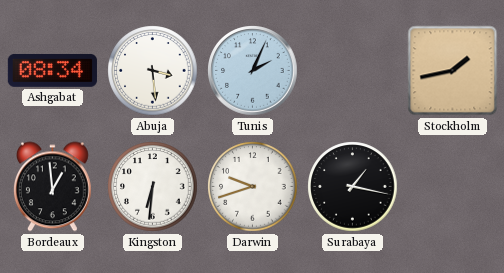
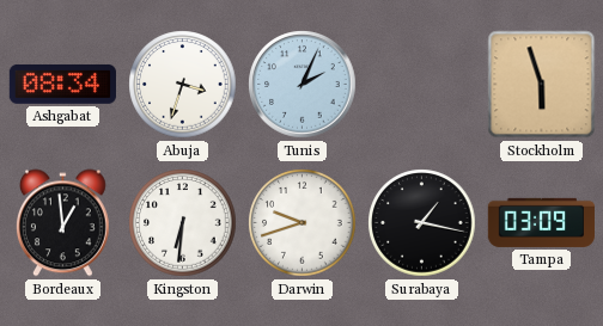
Abuja: 3:29 -> 3:33 (183, 85)
Stockholm: 1:43 -> 5:57 (542, 85)
Tampa: none -> 03:09 (541, 222)
